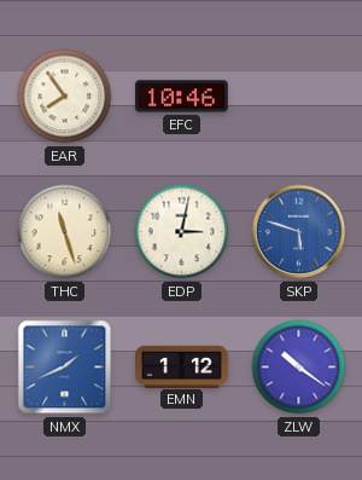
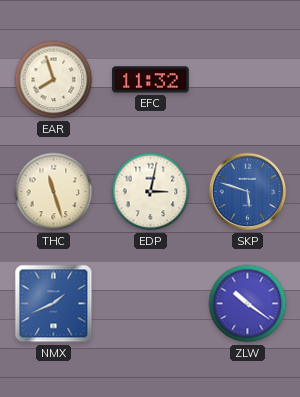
EAR: 7:54 -> 7:57 (54, 80)
EFC: 10:46 -> 11:32 (151, 80)
EMN: 1:12 -> none (182, 366)
